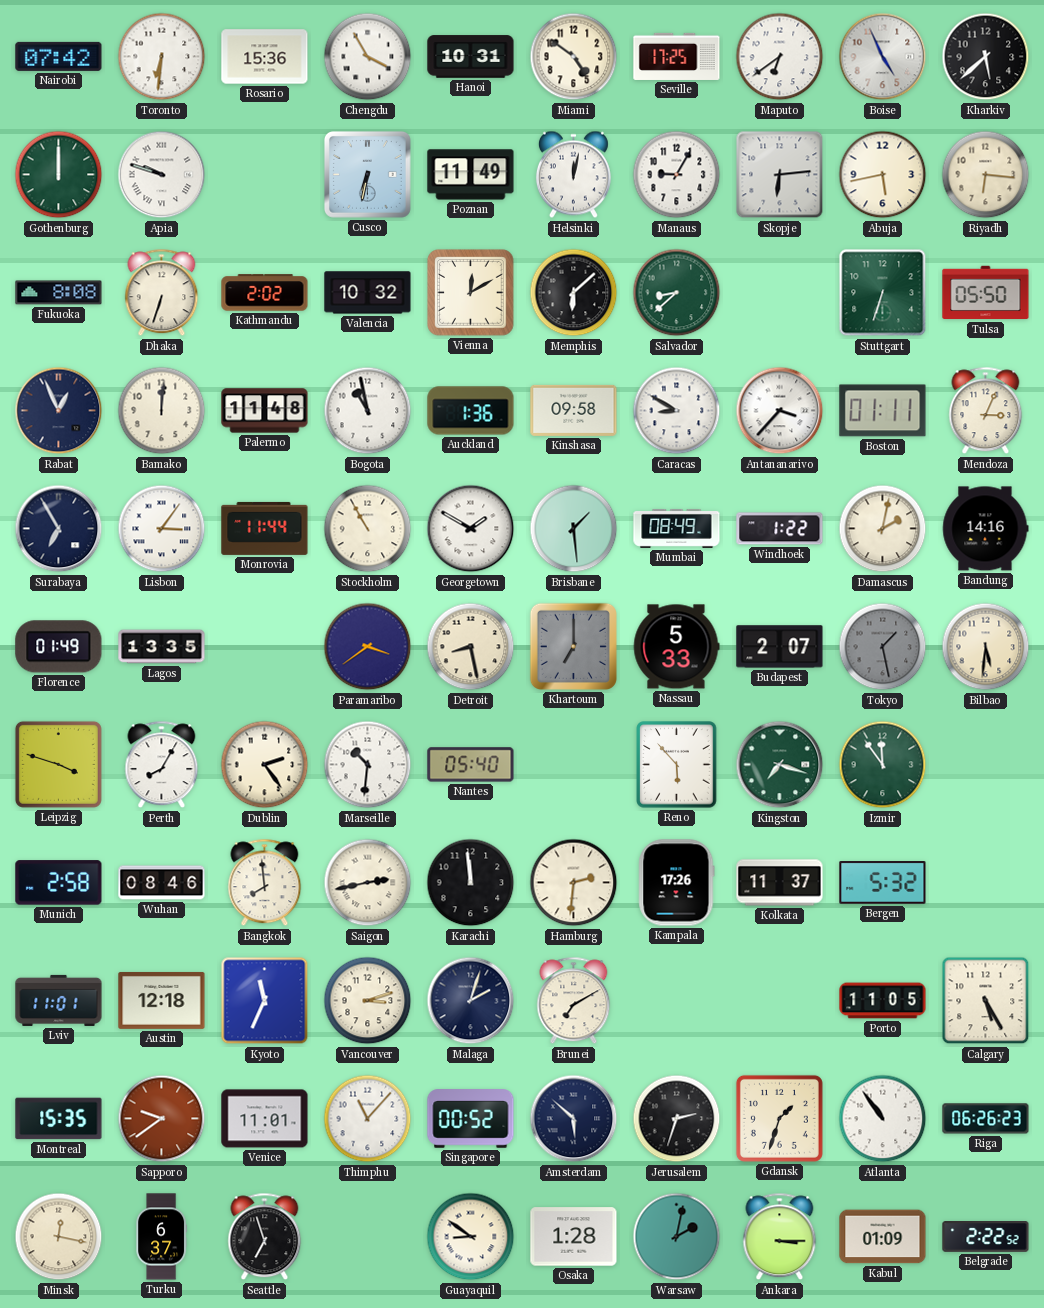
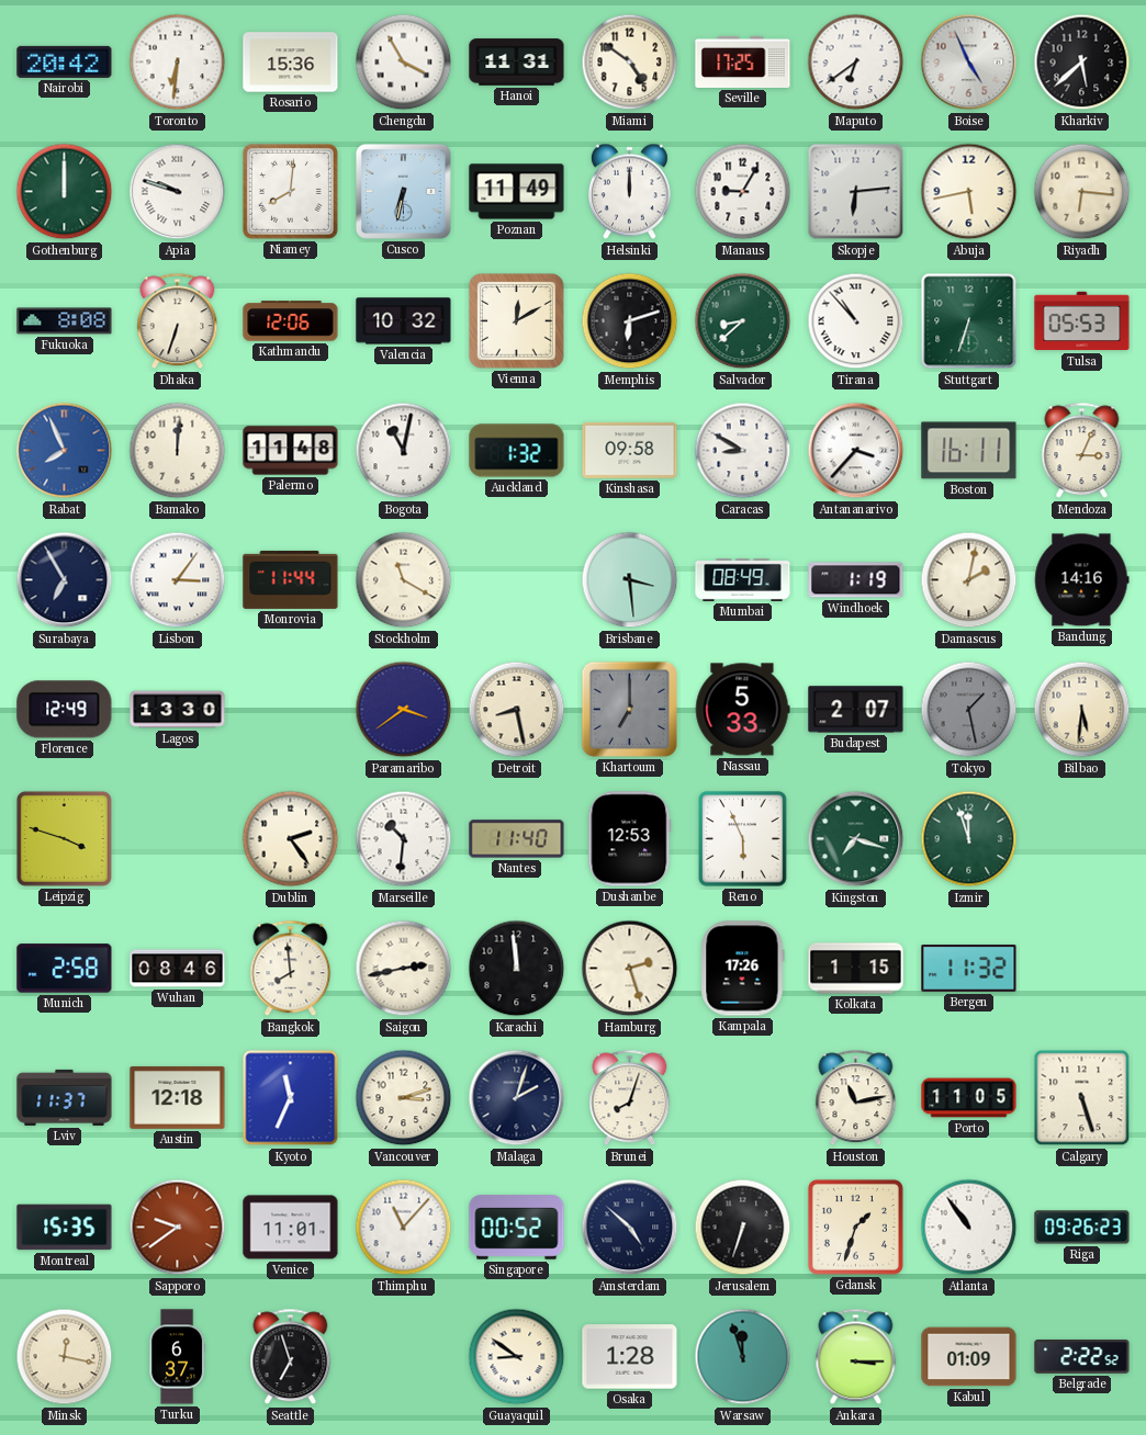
Nairobi: 07:42 -> 20:42 (65, 61)
Hanoi: 10:31 -> 11:31 (517, 63)
Niamey: none -> 8:01 (290, 191)
Helsinki: 12:02 -> 12:00 (629, 192)
Kathmandu: 2:02 -> 12:06 (291, 321)
Memphis: 6:08 -> 6:12 (630, 321)
Tirana: none -> 10:53 (856, 321)
Tulsa: 05:50 -> 05:53 (1082, 321)
Rabat: 12:56 -> 7:56 (65, 451)
Rabat dial: navy -> blue (65, 451)
Bogota: 10:58 -> 11:02 (404, 451)
Auckland: 1:36 -> 1:32 (517, 451)
Boston: 01:11 -> 16:11 (969, 451)
Stockholm: 10:55 -> 11:20 (404, 580)
Georgetown: 1:50 -> none (471, 529)
Brisbane: 1:29 -> 3:29 (630, 580)
Windhoek: 1:22 -> 1:19 (856, 580)
Florence: 01:49 -> 12:49 (65, 710)
Lagos: 13:35 -> 13:30 (178, 710)
Perth: 8:05 -> none (162, 765)
Nantes: 05:40 -> 11:40 (517, 839)
Dushanbe: none -> 12:53 (630, 839)
Reno: 5:53 -> 5:56 (743, 839)
Izmir: 11:54 -> 11:57 (969, 839)
Hamburg: 2:31 -> 2:27 (630, 969)
Kolkata: 11:37 -> 1:15 (856, 969)
Bergen: 5:32 -> 11:32 (969, 969)
Lviv: 11:01 -> 11:37 (65, 1097)
Brunei: 7:10 -> 8:03 (630, 1098)
Houston: none -> 11:13 (856, 1098)
Calgary: 5:25 -> 5:27 (1082, 1098)
Amsterdam: 5:52 -> 4:52 (630, 1228)
Jerusalem: 2:33 -> 6:33 (743, 1228)
Riga: 06:26 -> 09:26 (1082, 1228)
Warsaw: 2:02 -> 11:57 (743, 1357)
